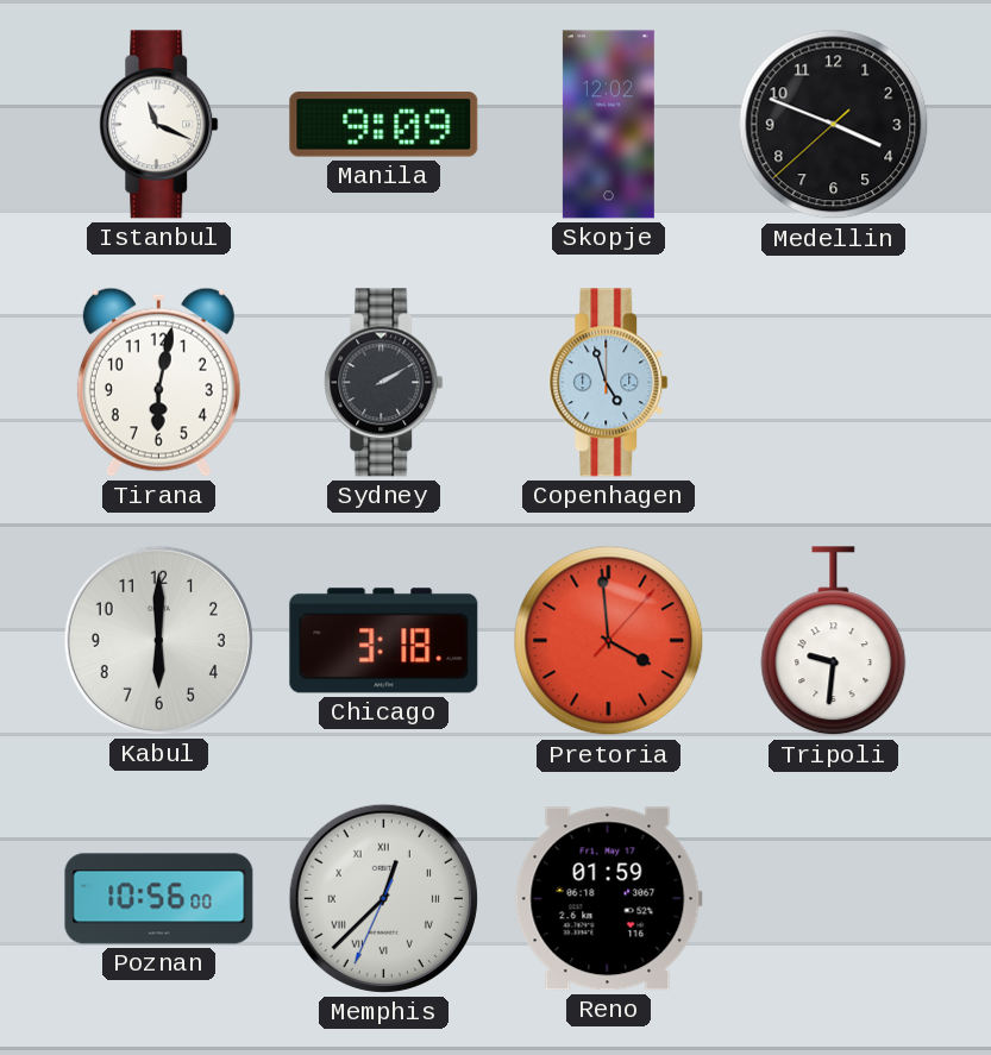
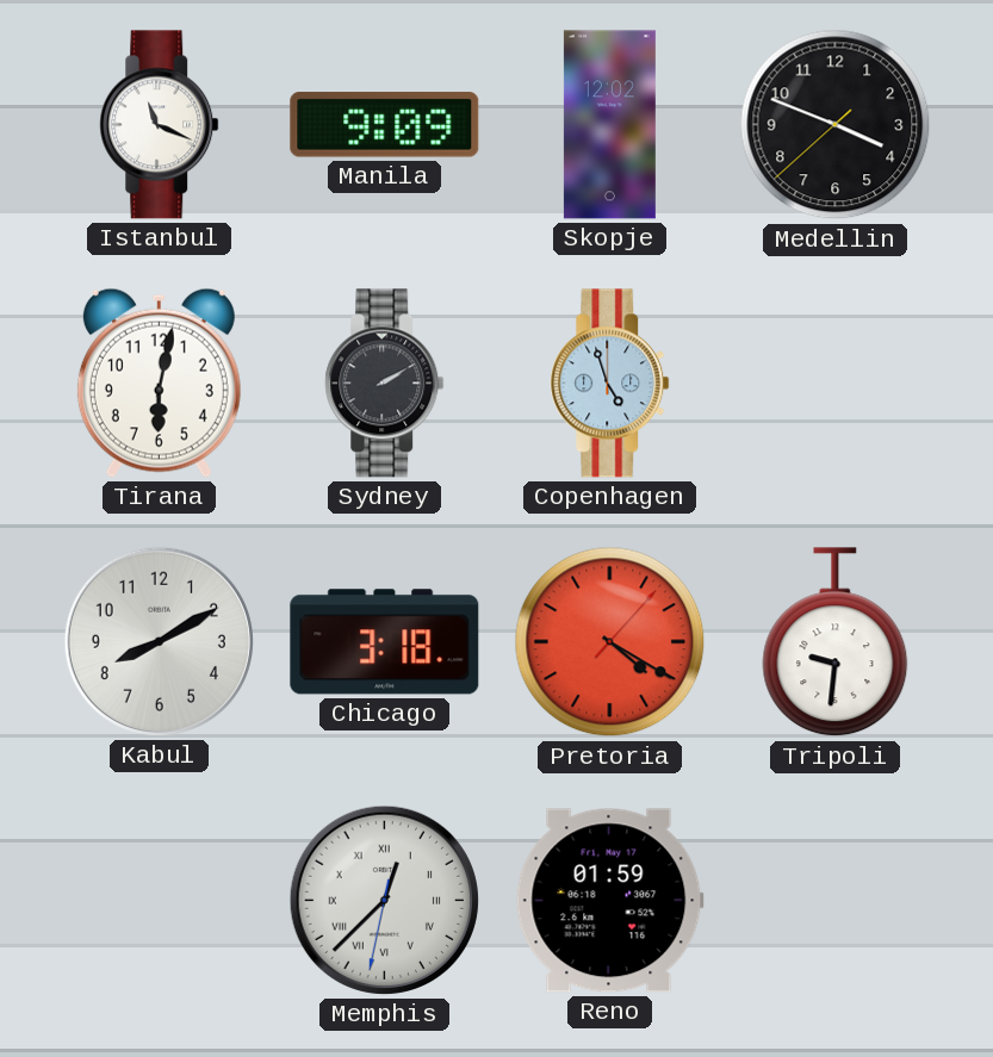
Kabul: 6:00 -> 8:10 (159, 641)
Pretoria: 3:59 -> 4:20 (610, 642)
Poznan: 10:56 -> none (159, 899)
Memphis: 12:37:34 -> 12:37:32 (384, 900)
